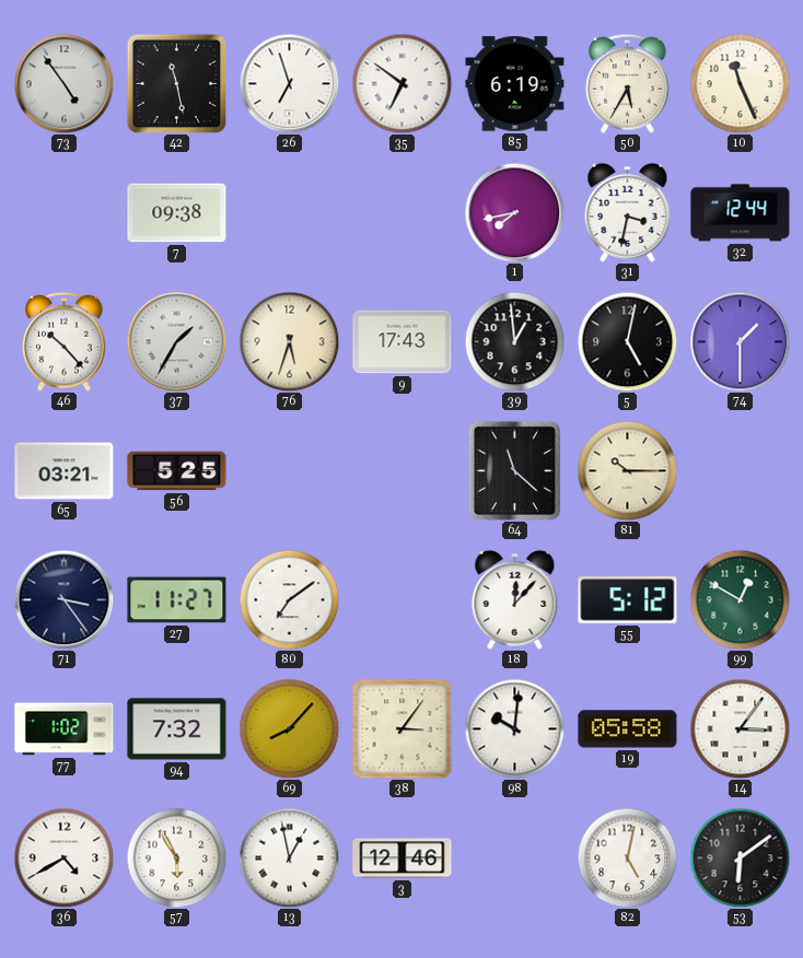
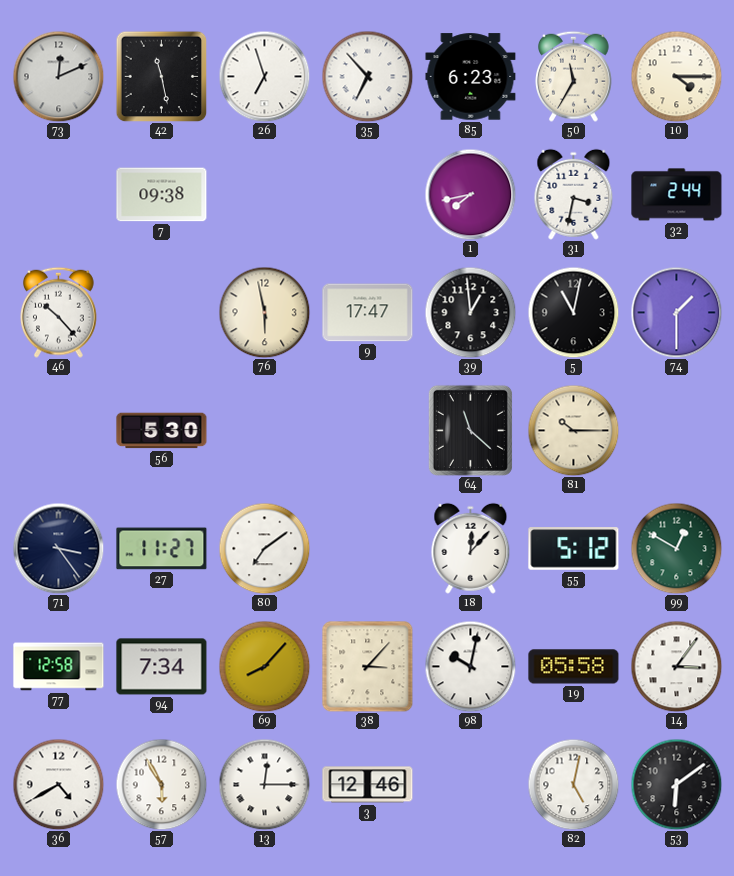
73: 4:54 -> 12:11 (58, 76)
35: 6:51 -> 6:53 (367, 76)
85: 6:19 -> 6:23 (471, 77)
50: 5:35 -> 11:35 (574, 76)
10: 11:26 -> 4:15 (676, 76)
32: 12:44 -> 2:44 (677, 195)
37: 1:35 -> none (176, 341)
76: 5:33 -> 5:58 (264, 312)
9: 17:43 -> 17:47 (368, 313)
5: 5:02 -> 11:02 (573, 312)
65: 03:21 -> none (65, 471)
56: 5:25 -> 5:30 (162, 431)
77: 1:02 -> 12:58 (59, 667)
94: 7:32 -> 7:34 (162, 667)
38: 3:06 -> 3:07 (368, 667)
98: 10:01 -> 10:02 (470, 666)
13: 12:58 -> 12:15 (264, 784)
